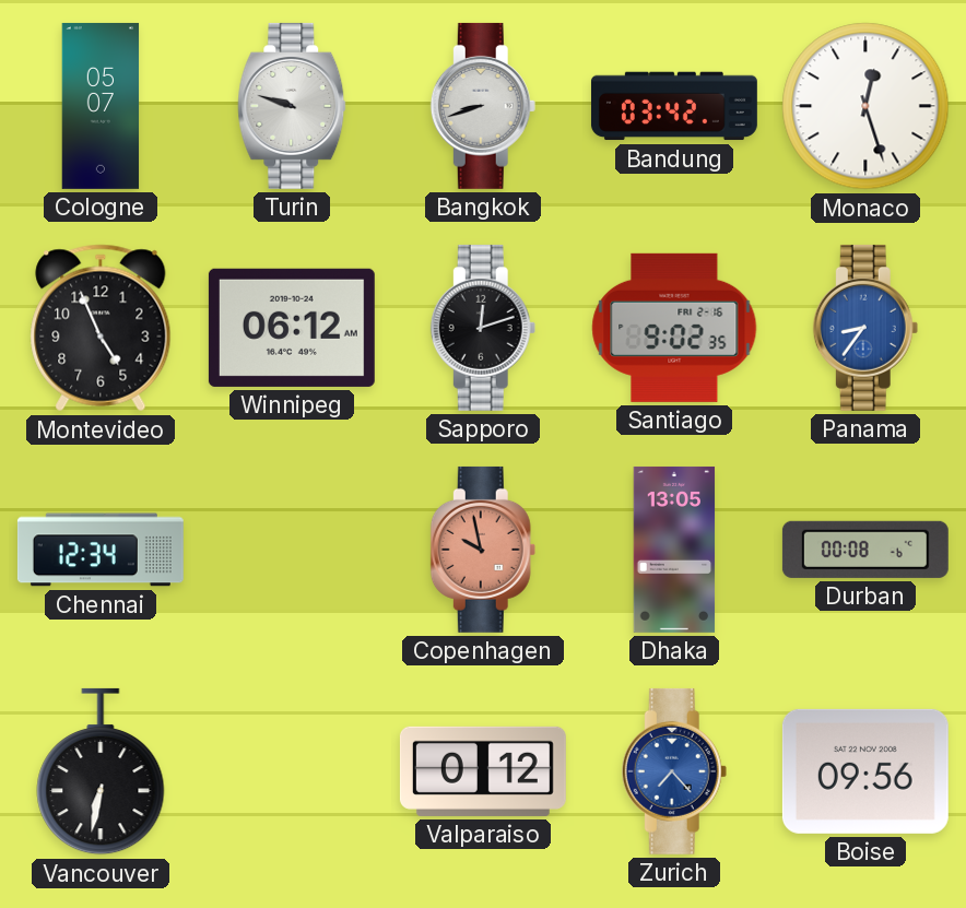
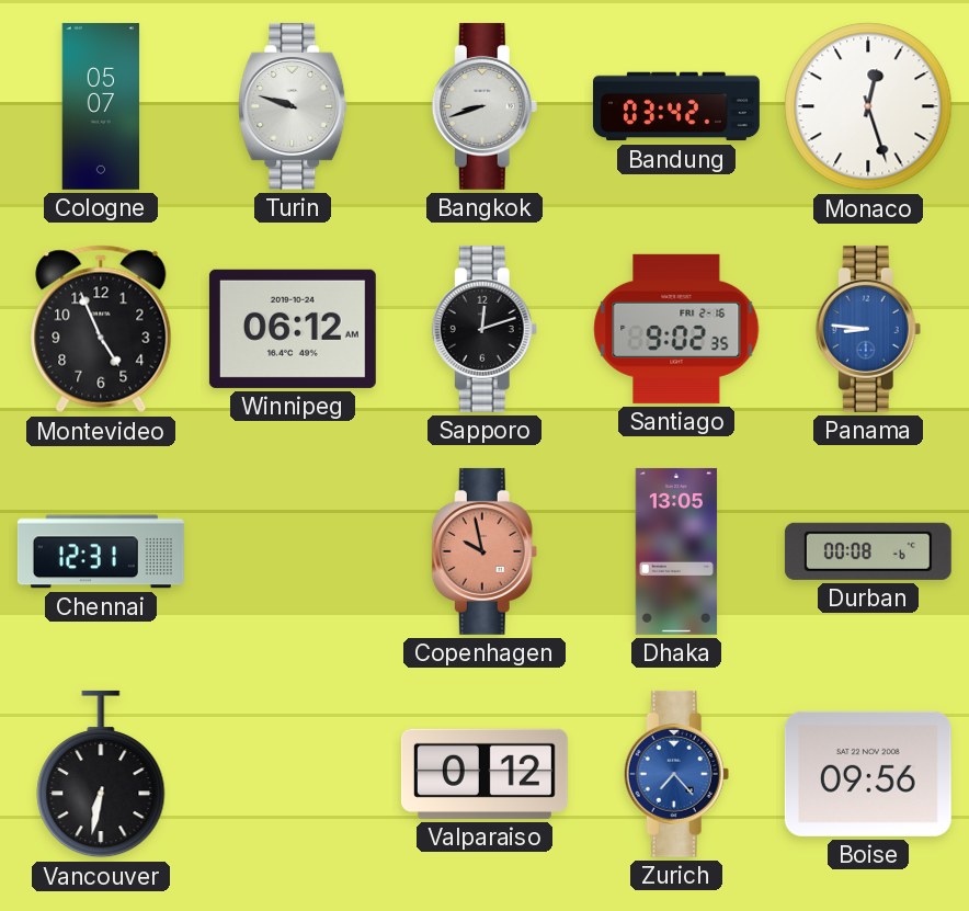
Panama: 8:36 -> 8:46 (868, 329)
Chennai: 12:34 -> 12:31 (101, 551)
